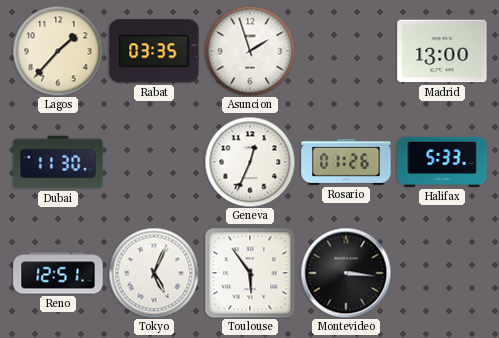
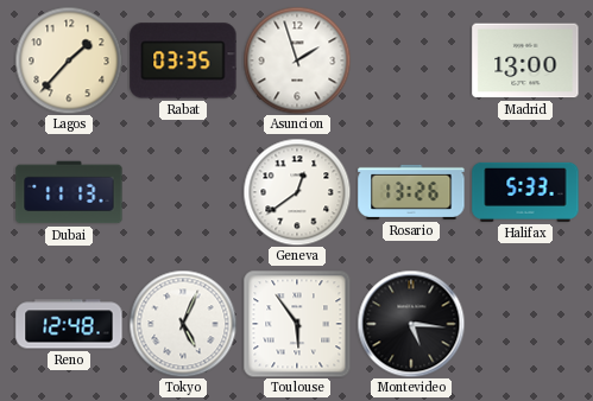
Dubai: 11:30 -> 11:13 (69, 192)
Geneva: 12:34 -> 12:39 (297, 192)
Rosario: 01:26 -> 13:26 (411, 192)
Reno: 12:51 -> 12:48 (69, 324)
Montevideo: 3:16 -> 5:16 (411, 324)
